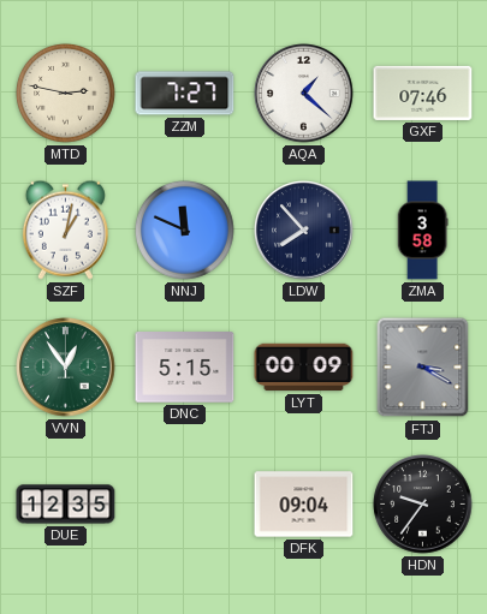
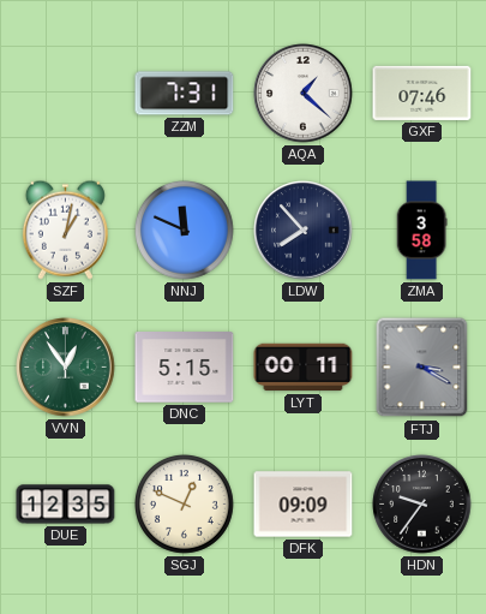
MTD: 2:47 -> none (65, 93)
ZZM: 7:27 -> 7:31 (185, 94)
LYT: 00:09 -> 00:11 (304, 368)
SGJ: none -> 12:49 (184, 503)
DFK: 09:04 -> 09:09 (304, 505)
